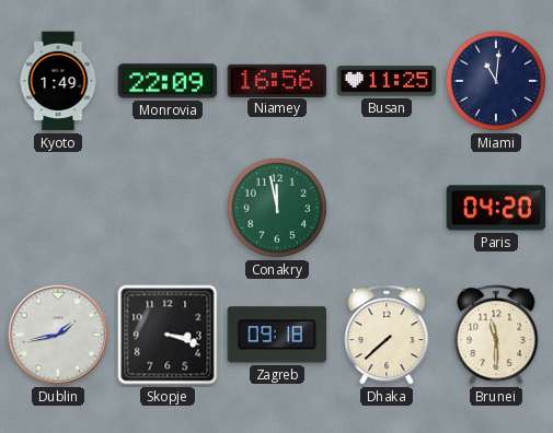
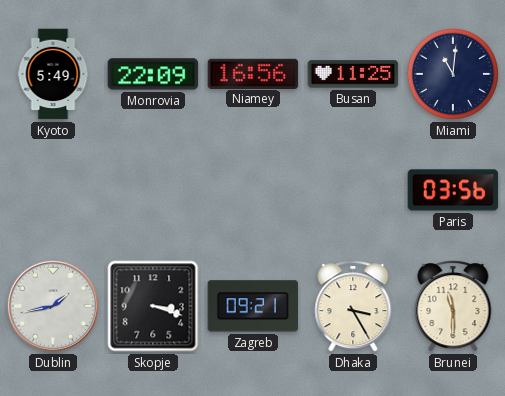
Kyoto: 1:49 -> 5:49 (53, 74)
Conakry: 11:58 -> none (277, 208)
Paris: 04:20 -> 03:56 (453, 190)
Zagreb: 09:18 -> 09:21 (253, 306)
Dhaka: 7:38 -> 3:25 (353, 306)
